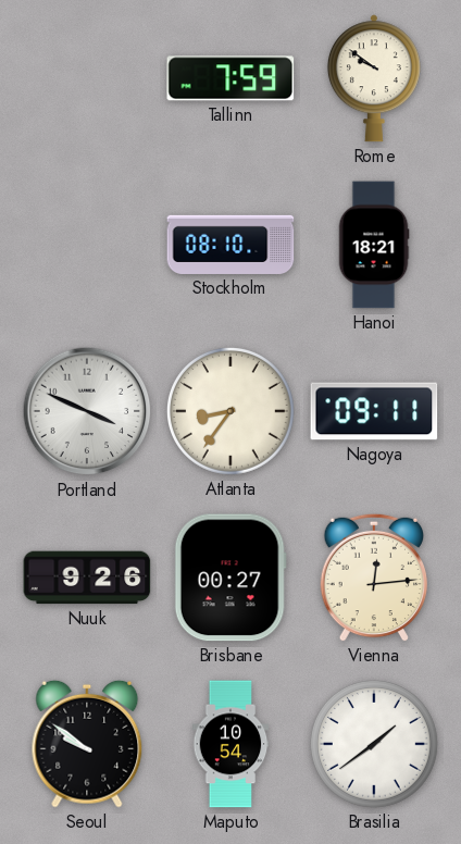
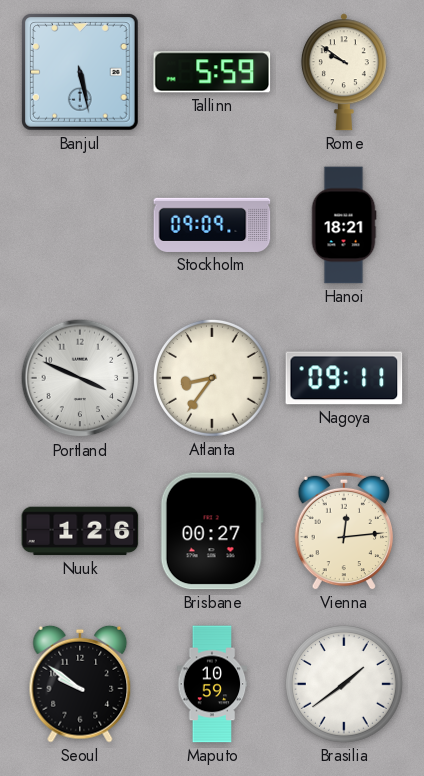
Banjul: none -> 5:28 (81, 73)
Tallinn: 7:59 -> 5:59 (212, 72)
Stockholm: 08:10 -> 09:09 (212, 225)
Nuuk: 9:26 -> 1:26 (80, 531)
Maputo: 10:54 -> 10:59 (212, 684)
